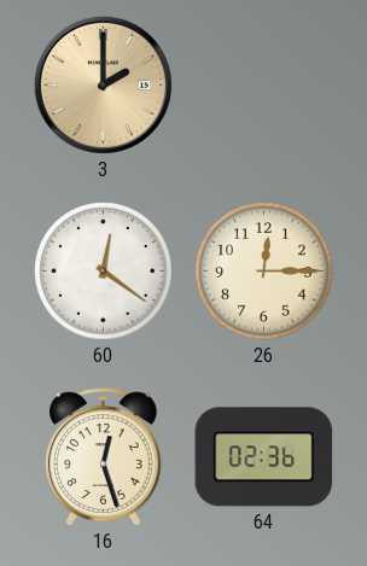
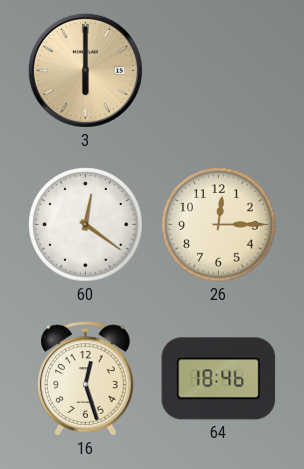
3: 2:00 -> 6:00 (85, 70)
64: 02:36 -> 18:46 (219, 379)
